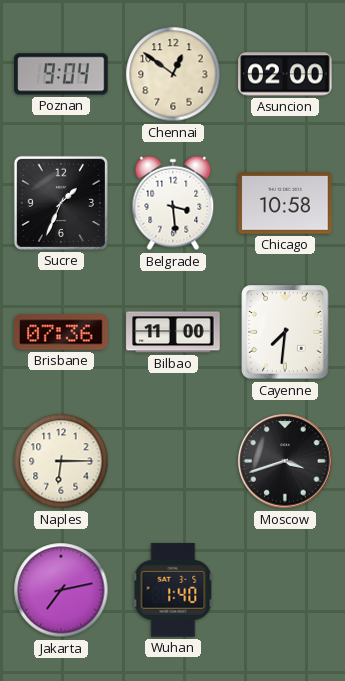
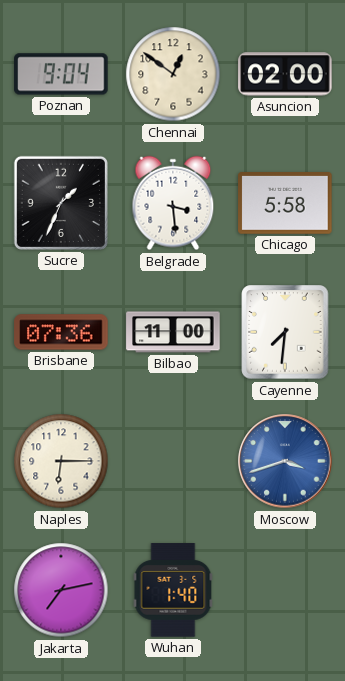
Chicago: 10:58 -> 5:58 (285, 204)
Moscow dial: black -> blue (285, 461)
